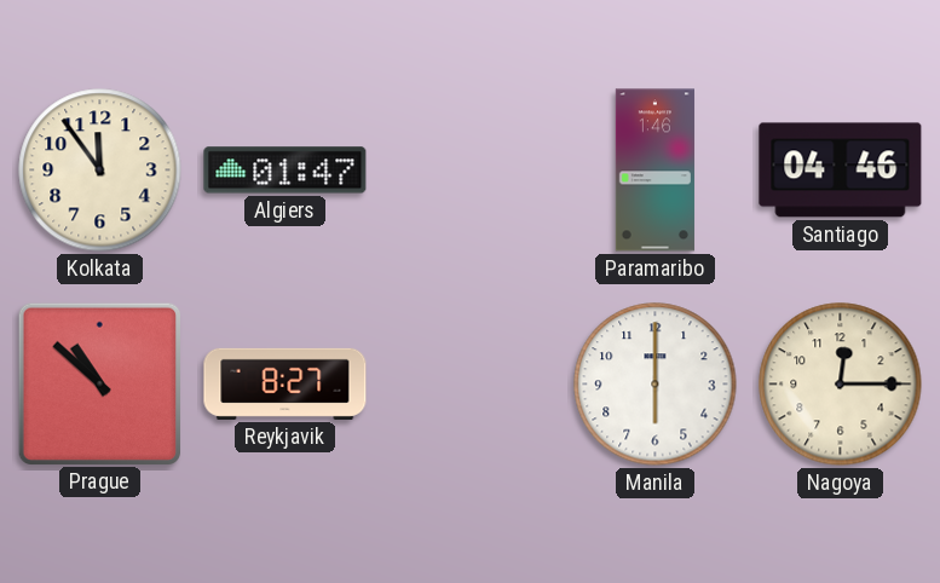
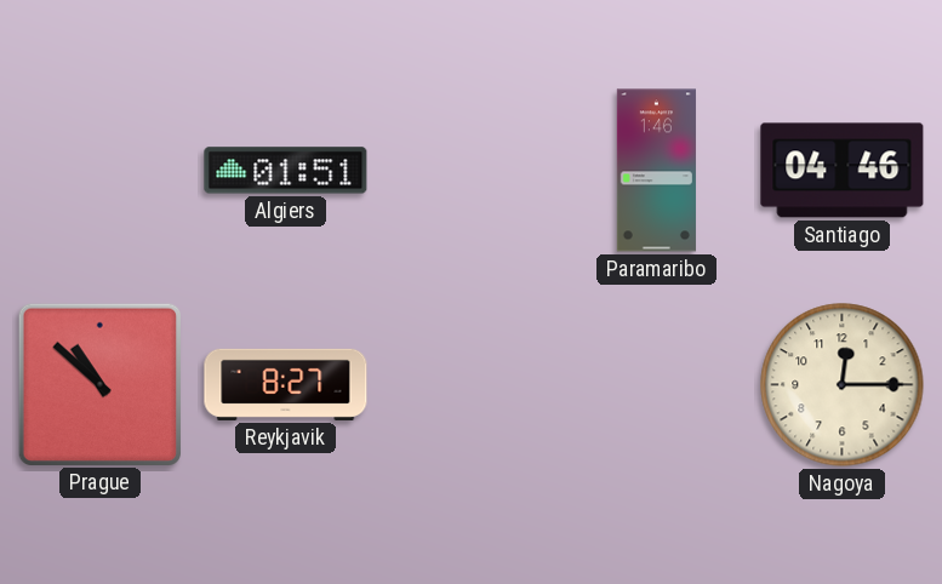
Kolkata: 11:54 -> none (100, 171)
Algiers: 01:47 -> 01:51 (286, 171)
Manila: 6:00 -> none (656, 385)
